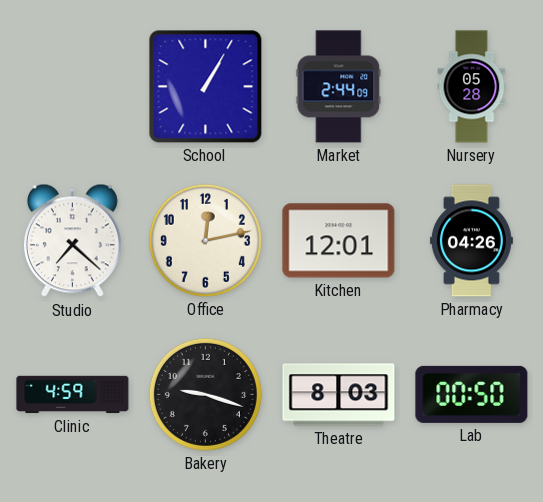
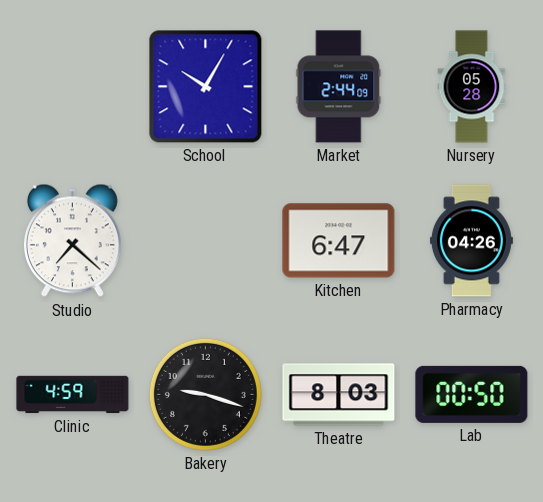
School: 1:05 -> 10:05 (206, 87)
Office: 12:13 -> none (205, 240)
Kitchen: 12:01 -> 6:47 (339, 241)
